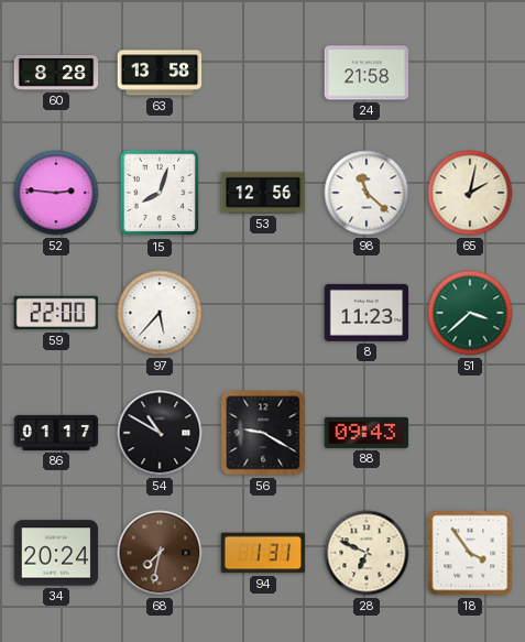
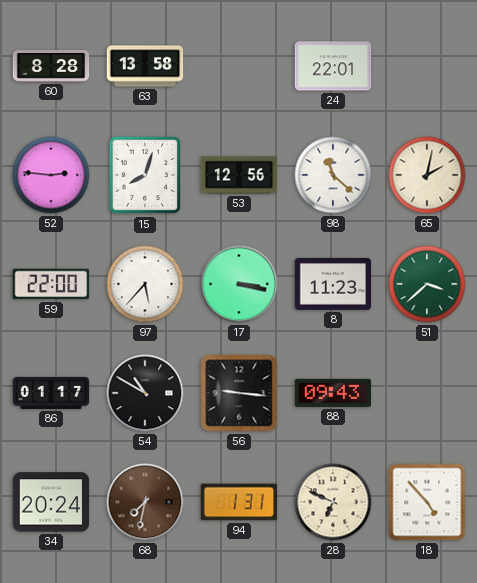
24: 21:58 -> 22:01 (333, 66)
17: none -> 3:17 (239, 284)
56: 9:20 -> 9:16 (239, 393)
18: 3:54 -> 4:53 (427, 502)
